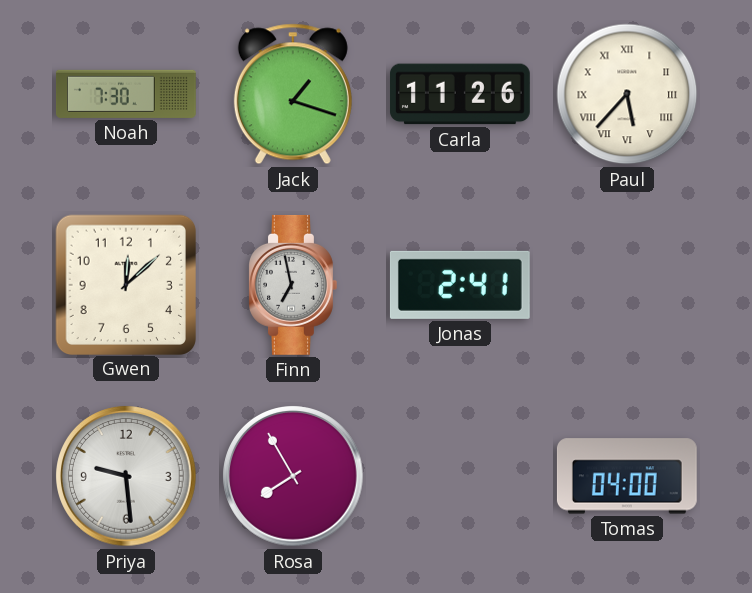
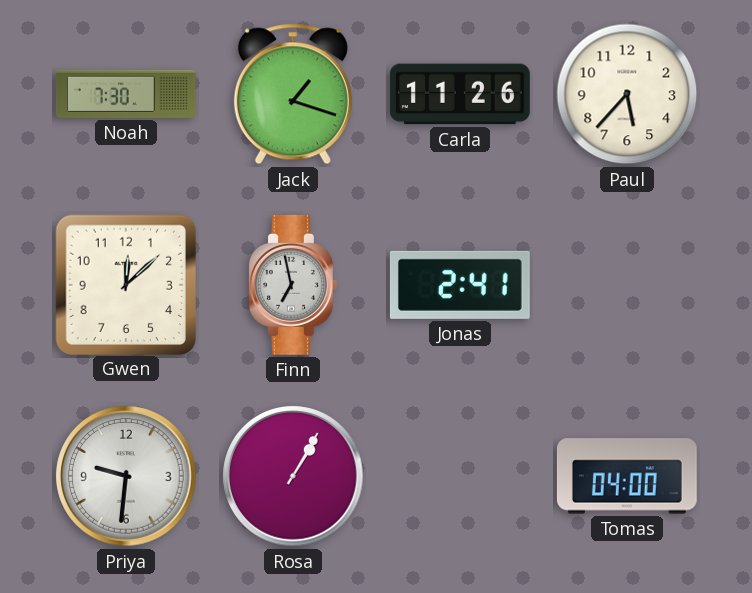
Paul numerals: Roman -> Arabic (627, 94)
Priya: 9:29 -> 9:31 (127, 477)
Rosa: 7:55 -> 1:05 (294, 477)
